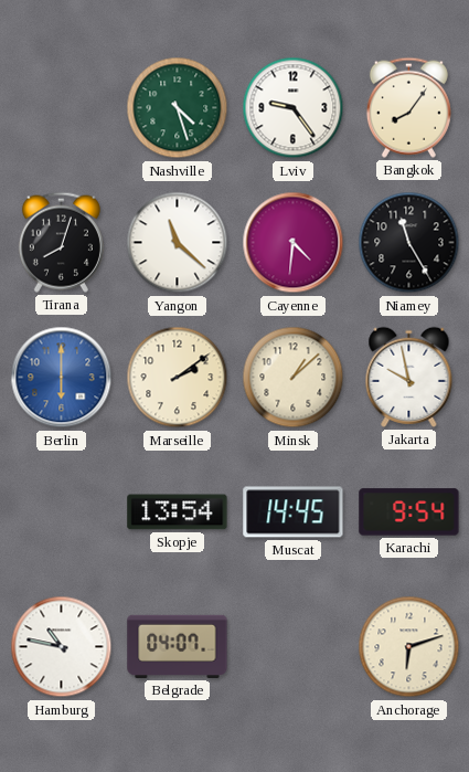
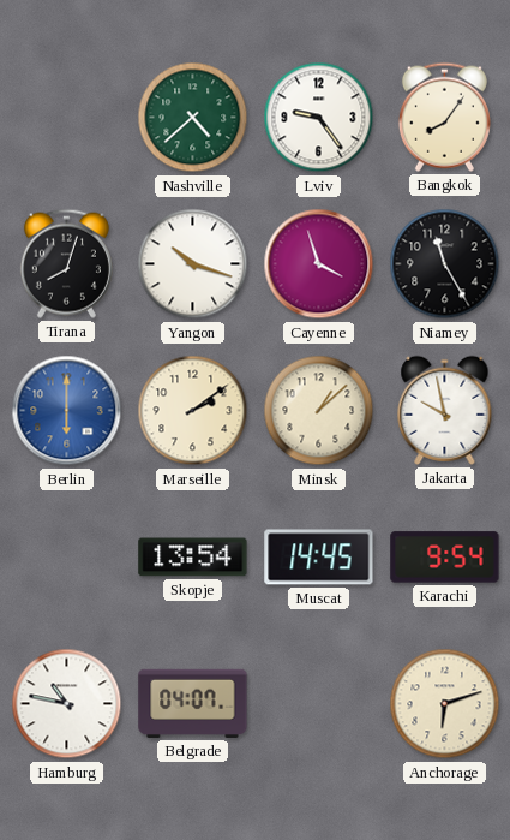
Nashville: 4:27 -> 4:38 (193, 118)
Yangon: 11:22 -> 10:18 (193, 264)
Cayenne: 4:31 -> 3:57 (319, 264)
